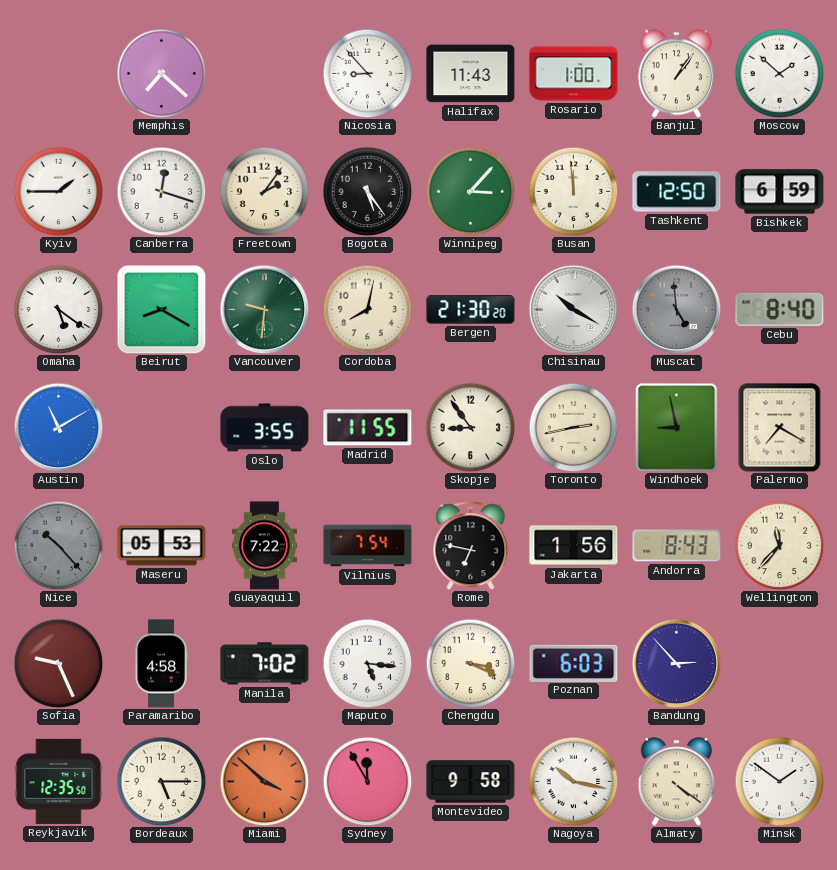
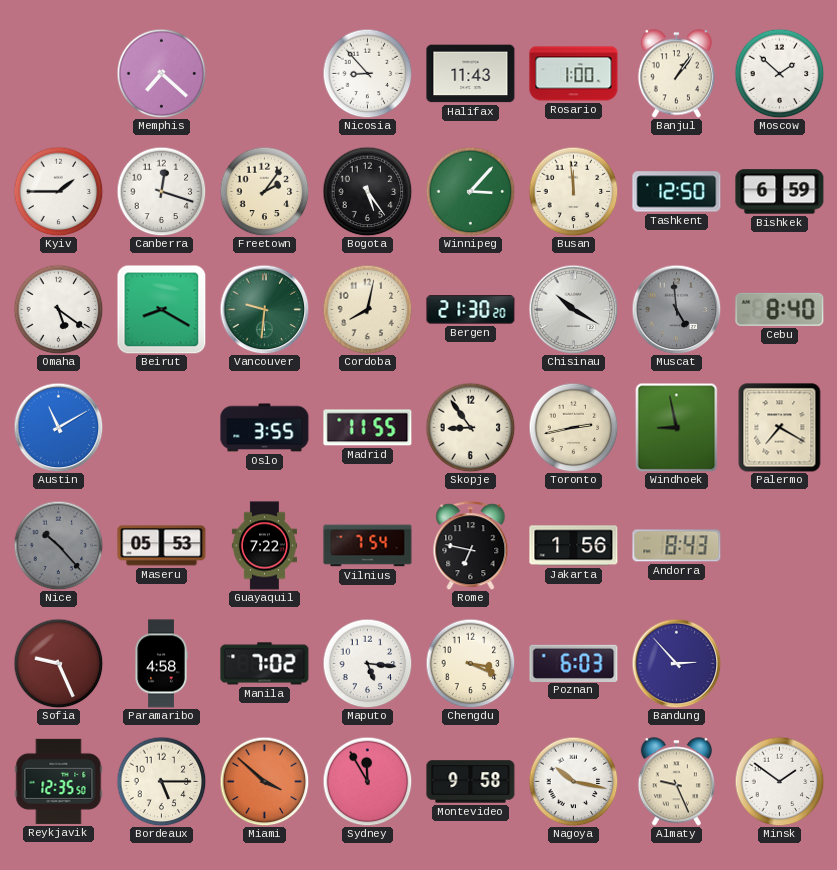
Wellington: 11:37 -> none (779, 545)
Almaty: 4:21 -> 9:26 (676, 782)
